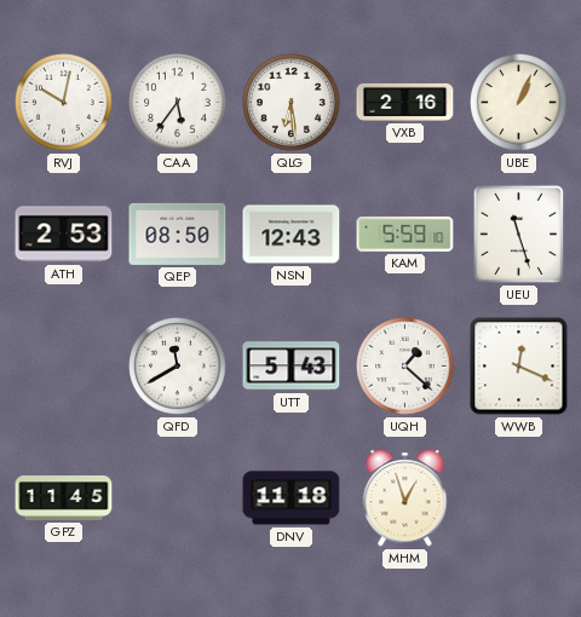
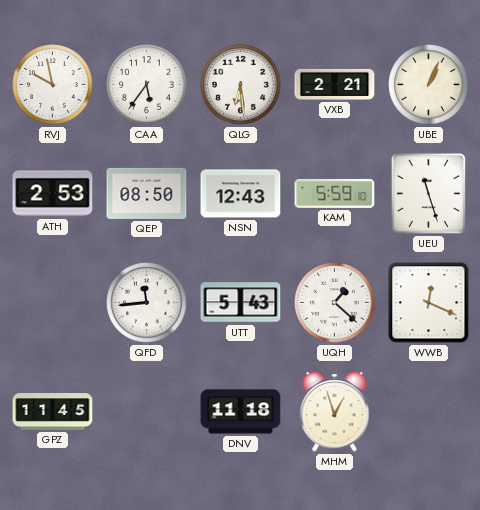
RVJ: 10:02 -> 9:58 (53, 85)
VXB: 2:16 -> 2:21 (335, 84)
QFD: 11:40 -> 11:44 (147, 303)
